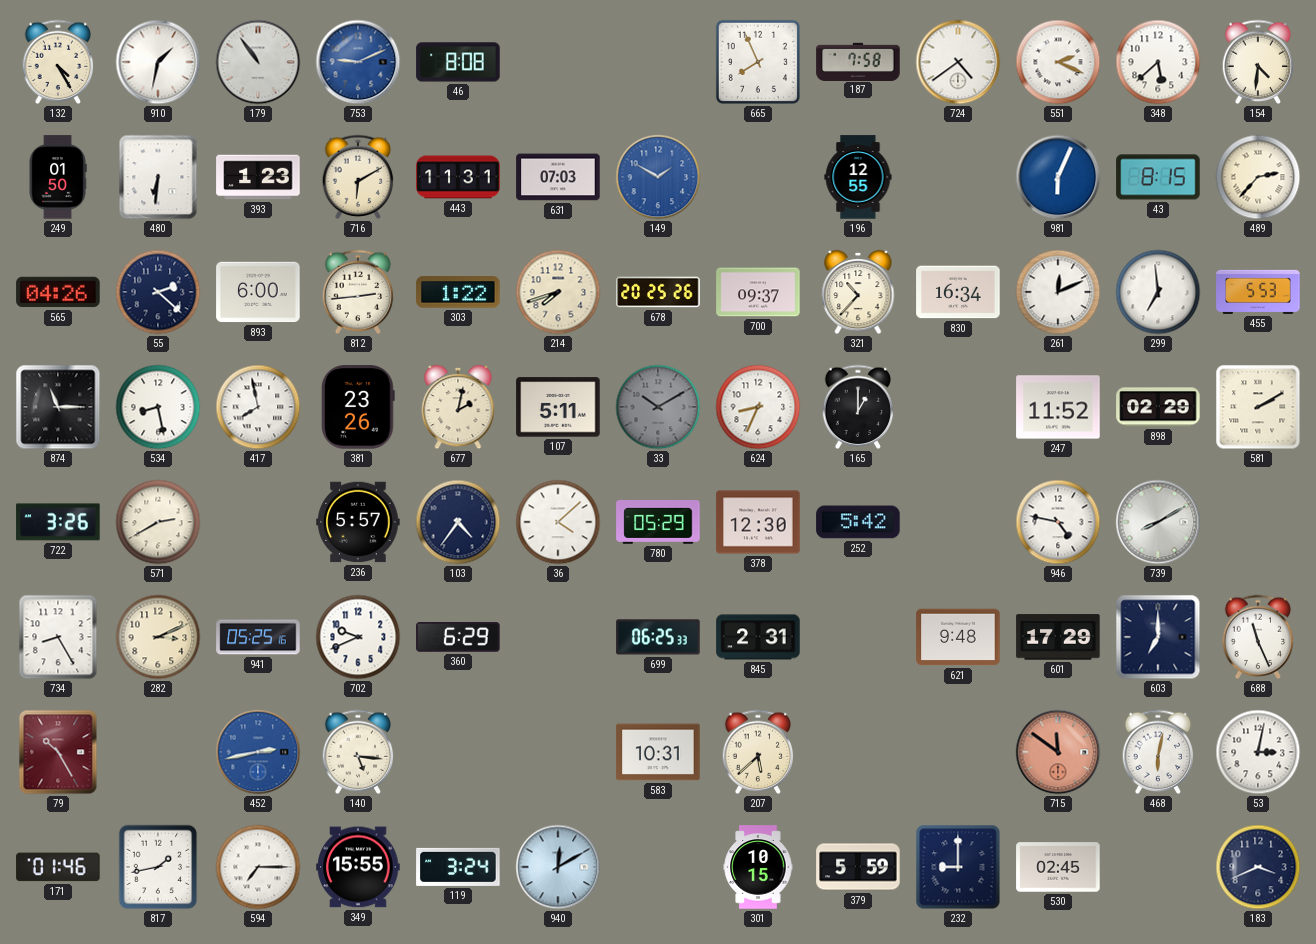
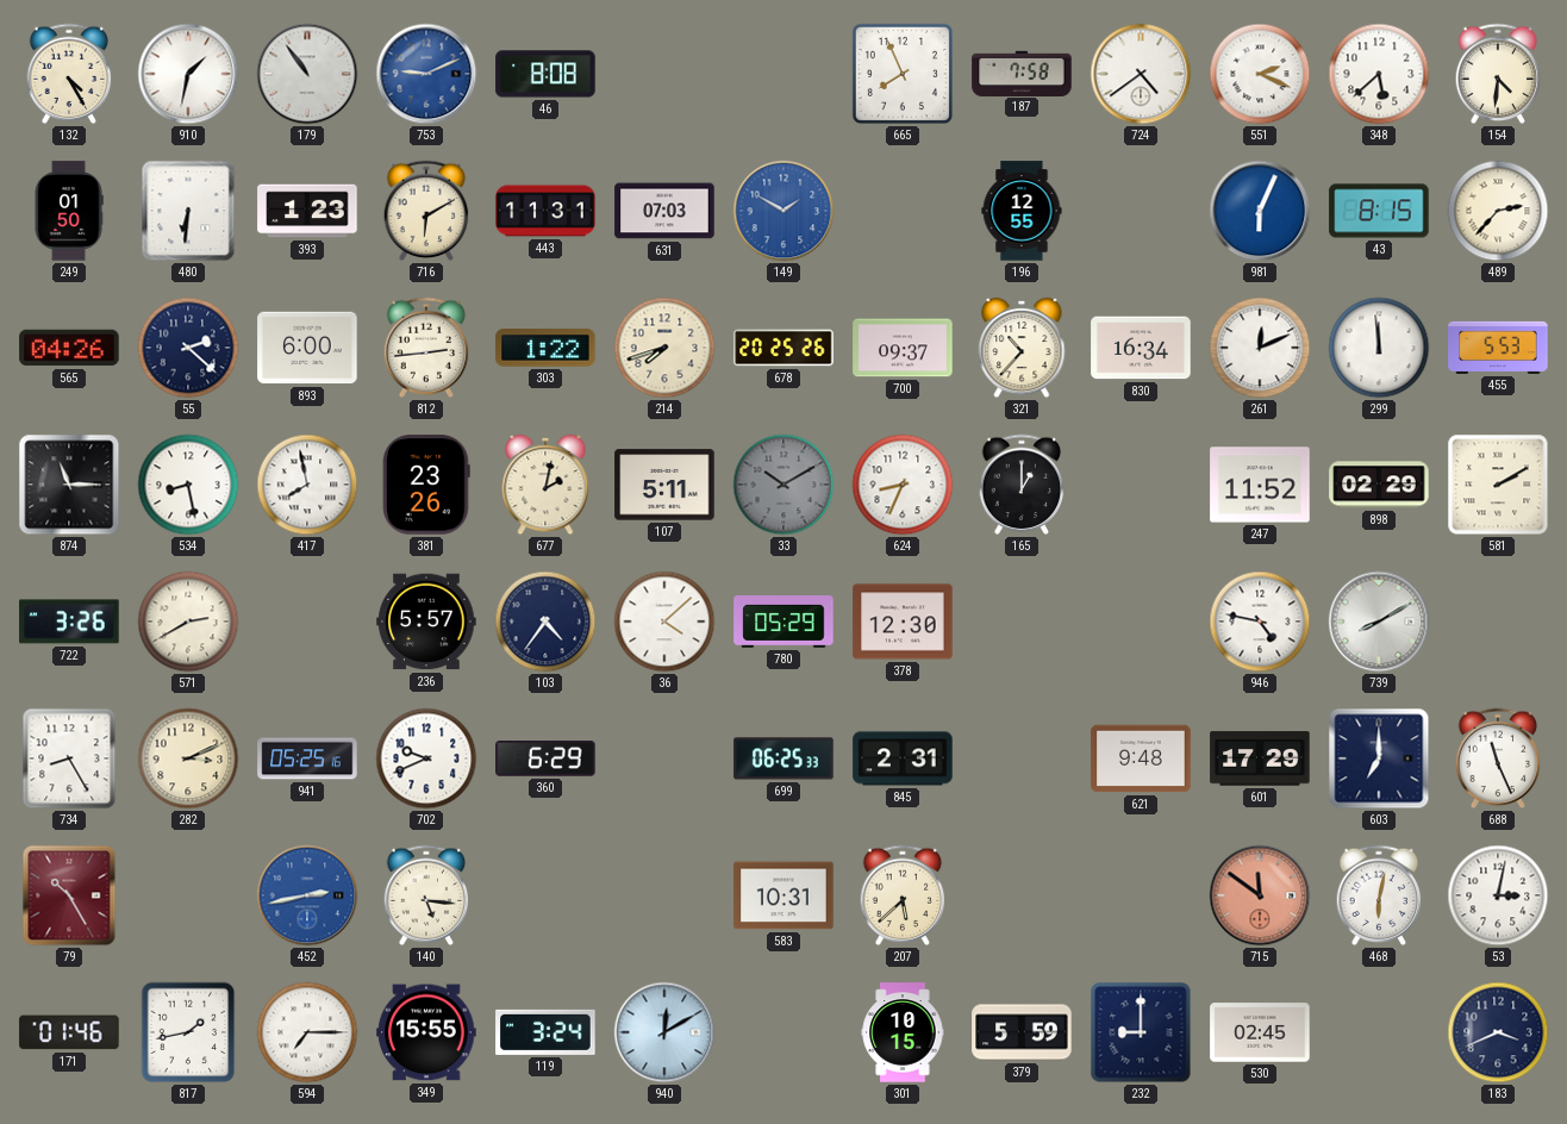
299: 6:59 -> 11:59 (1379, 348)
252: 5:42 -> none (858, 522)
